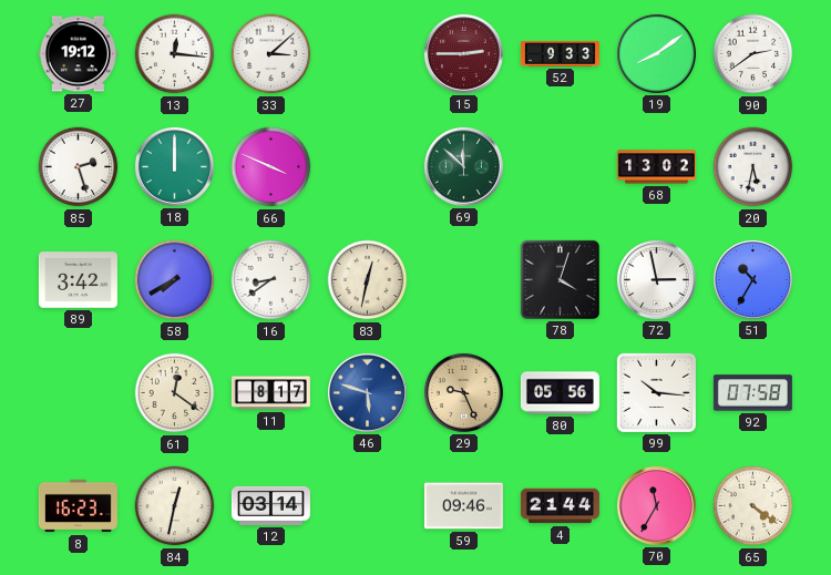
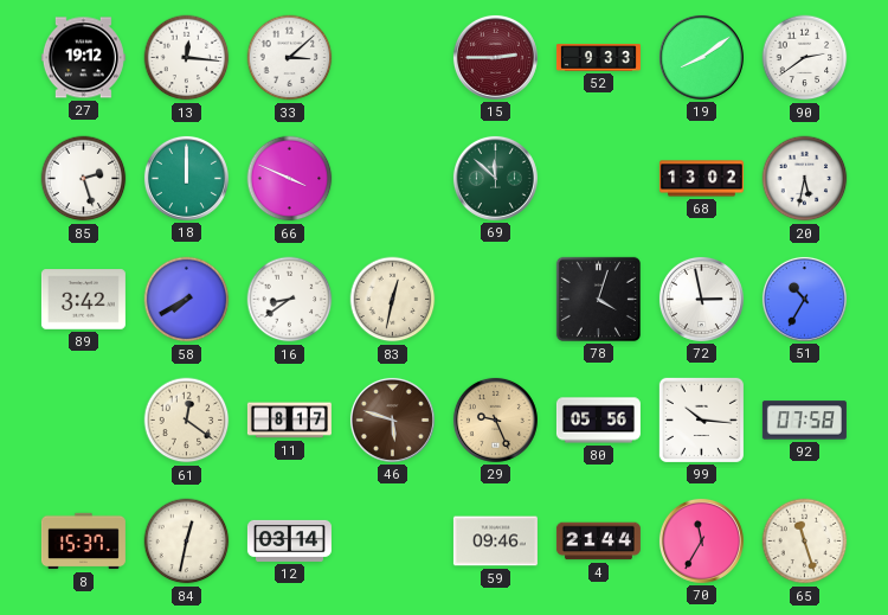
46 dial: blue -> brown (392, 419)
8: 16:23 -> 15:37 (83, 542)
65: 4:21 -> 11:27 (805, 542)
